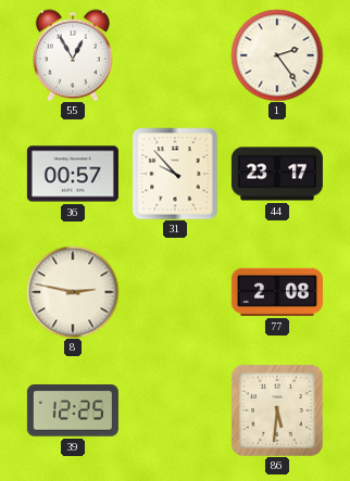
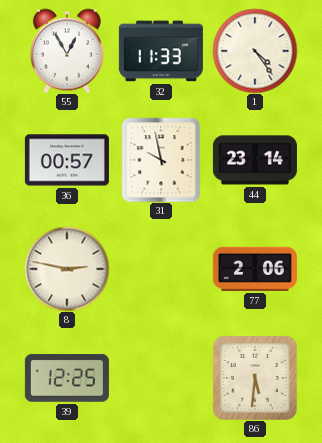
32: none -> 11:33 (161, 51)
1: 2:24 -> 4:24 (255, 51)
31: 9:53 -> 9:58 (161, 160)
44: 23:17 -> 23:14 (255, 160)
77: 2:08 -> 2:06 (255, 269)
